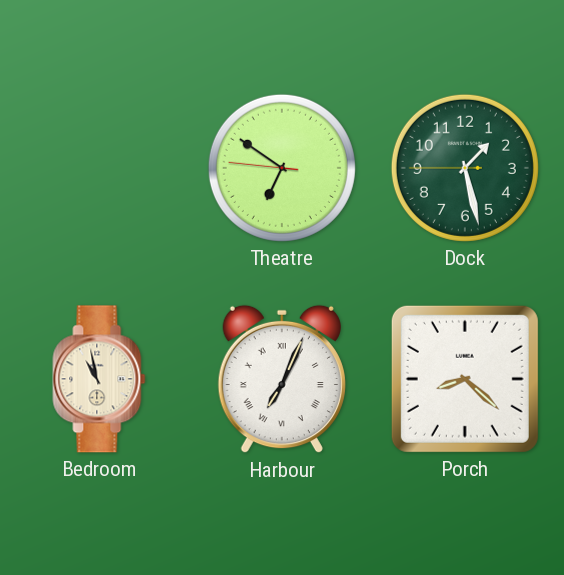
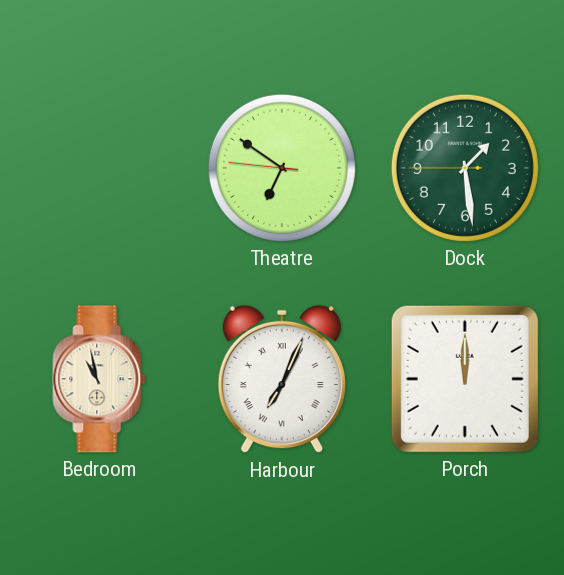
Dock: 1:27 -> 1:28 (465, 168)
Porch: 8:22 -> 12:00 (465, 379)
